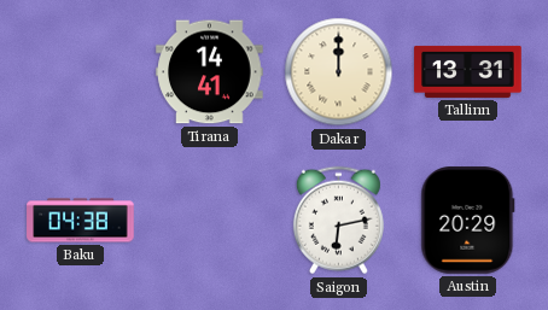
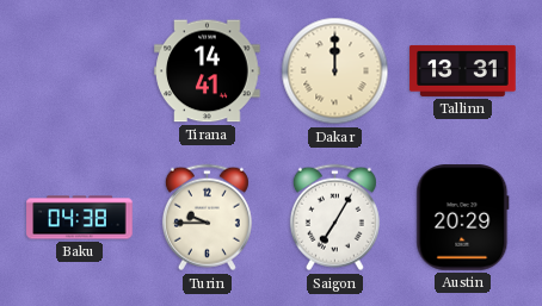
Turin: none -> 9:45 (207, 218)
Saigon: 6:13 -> 7:05 (334, 218)
